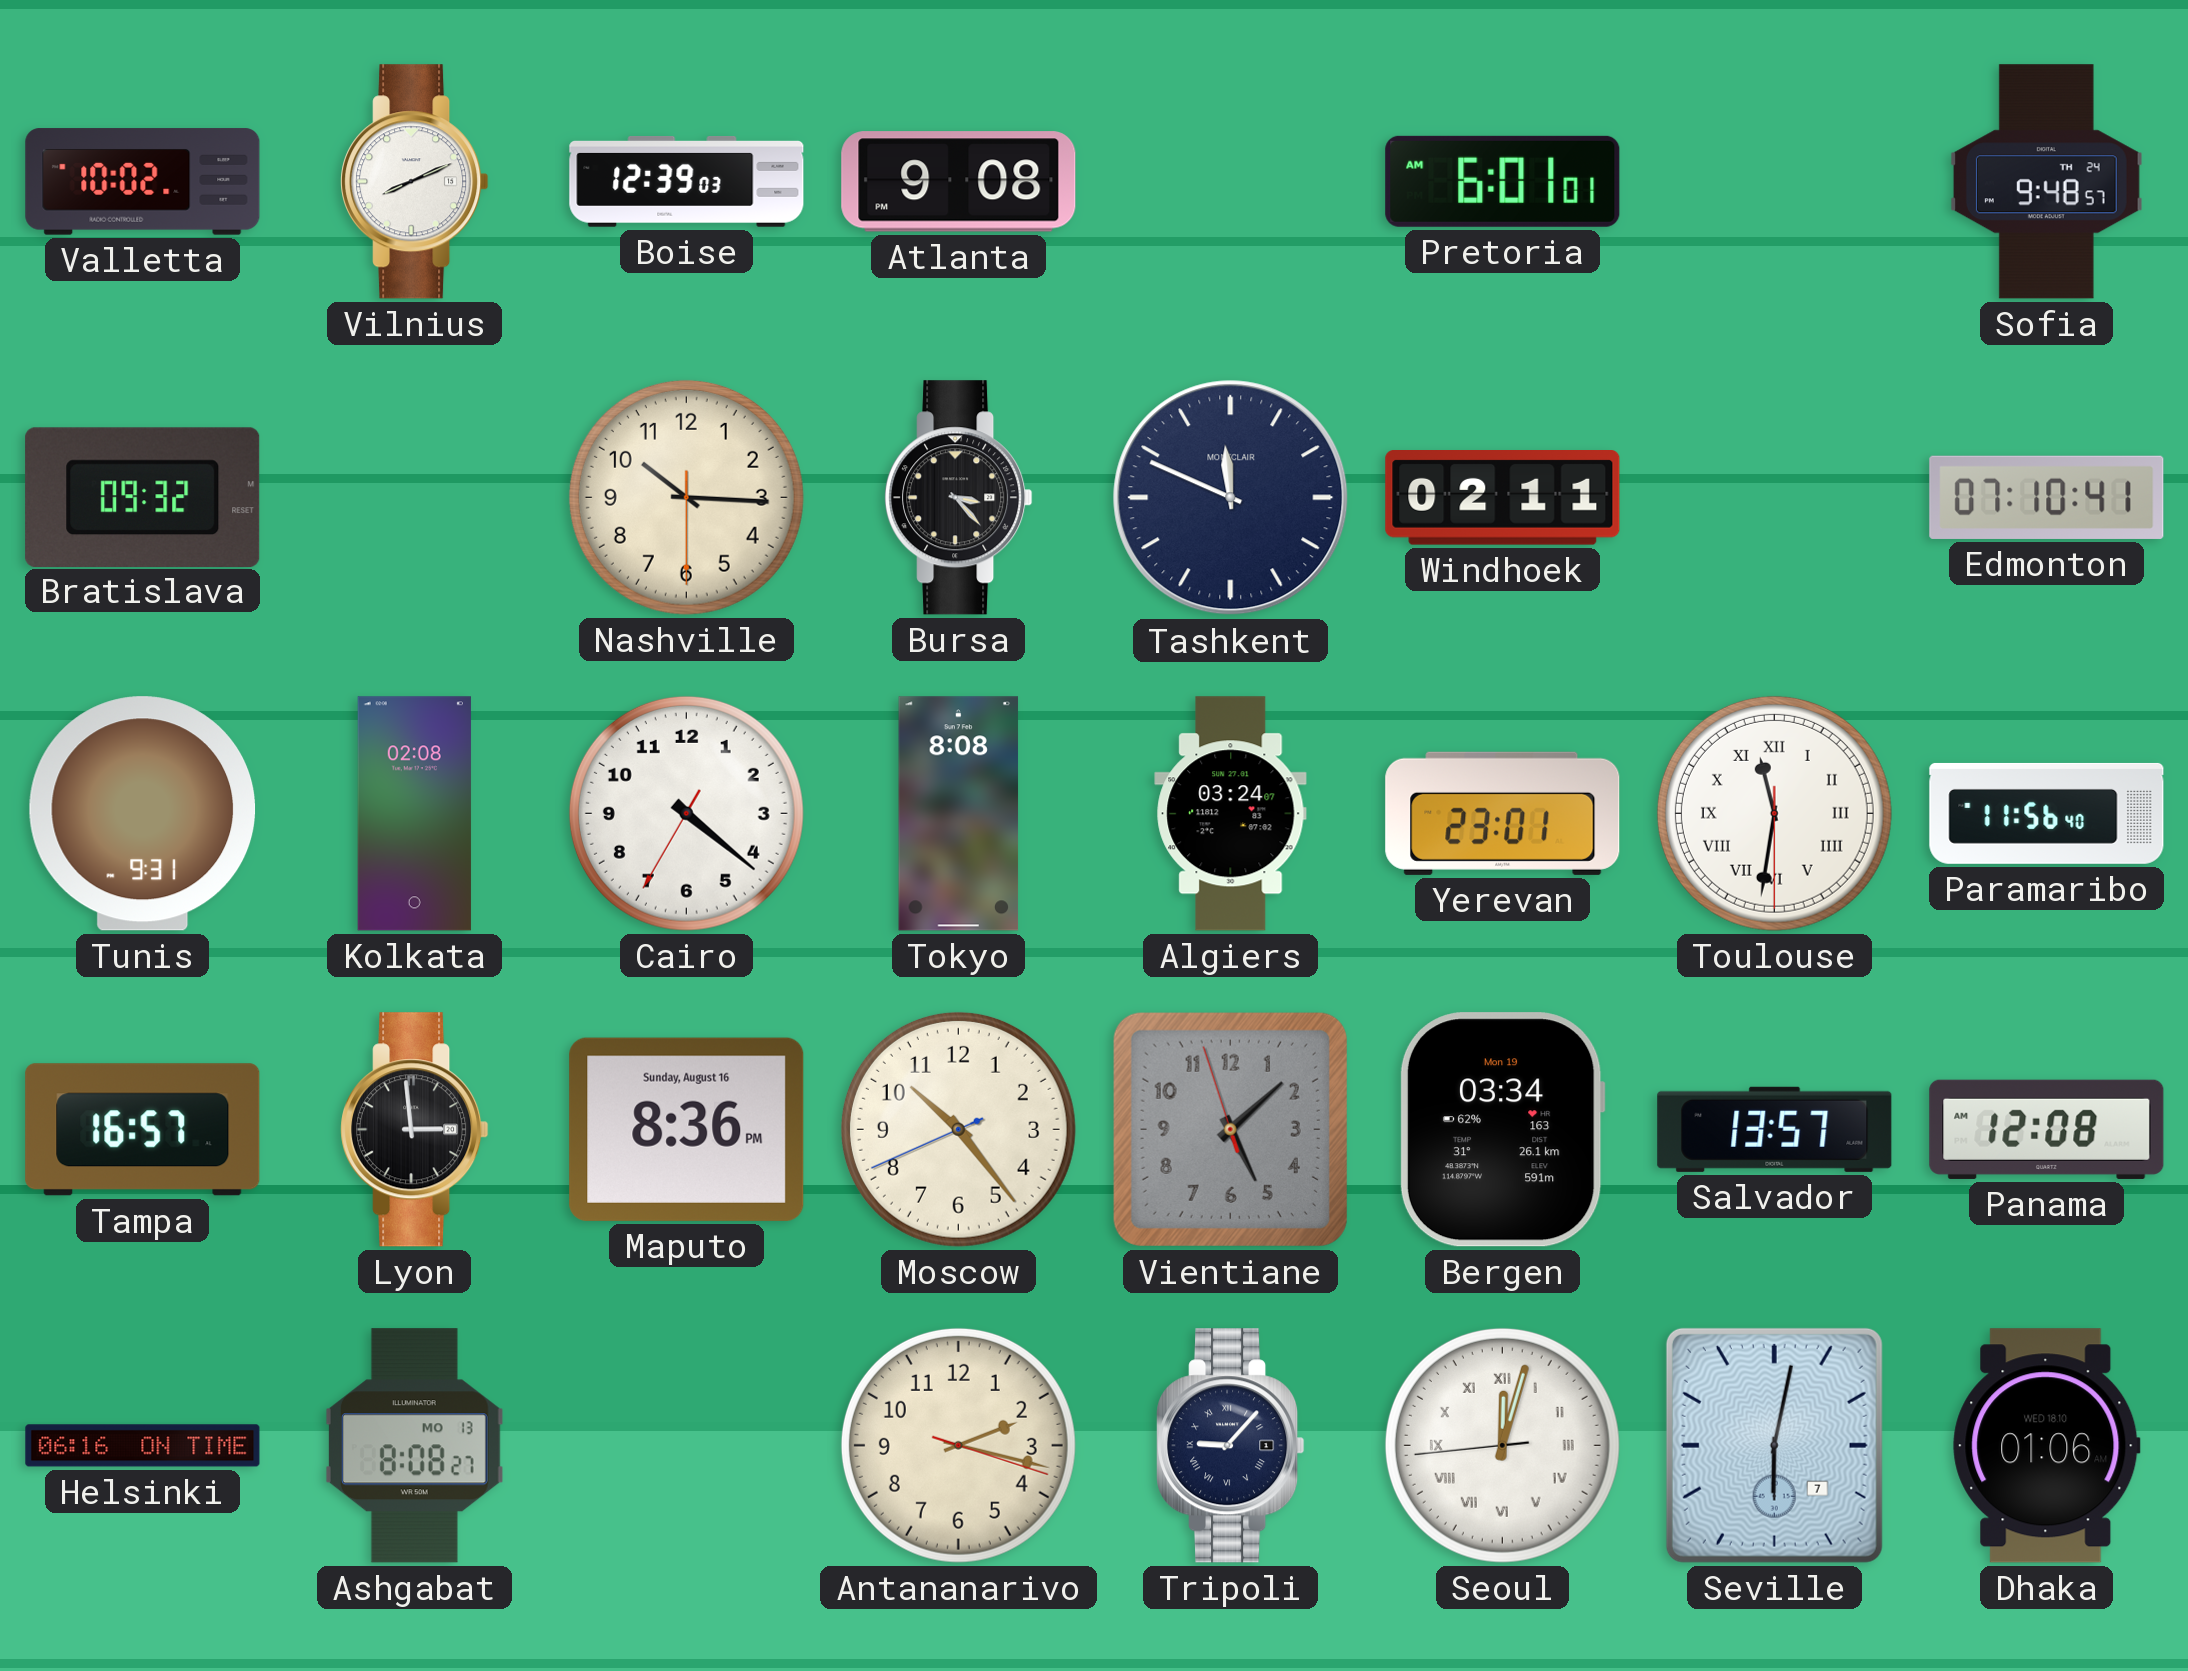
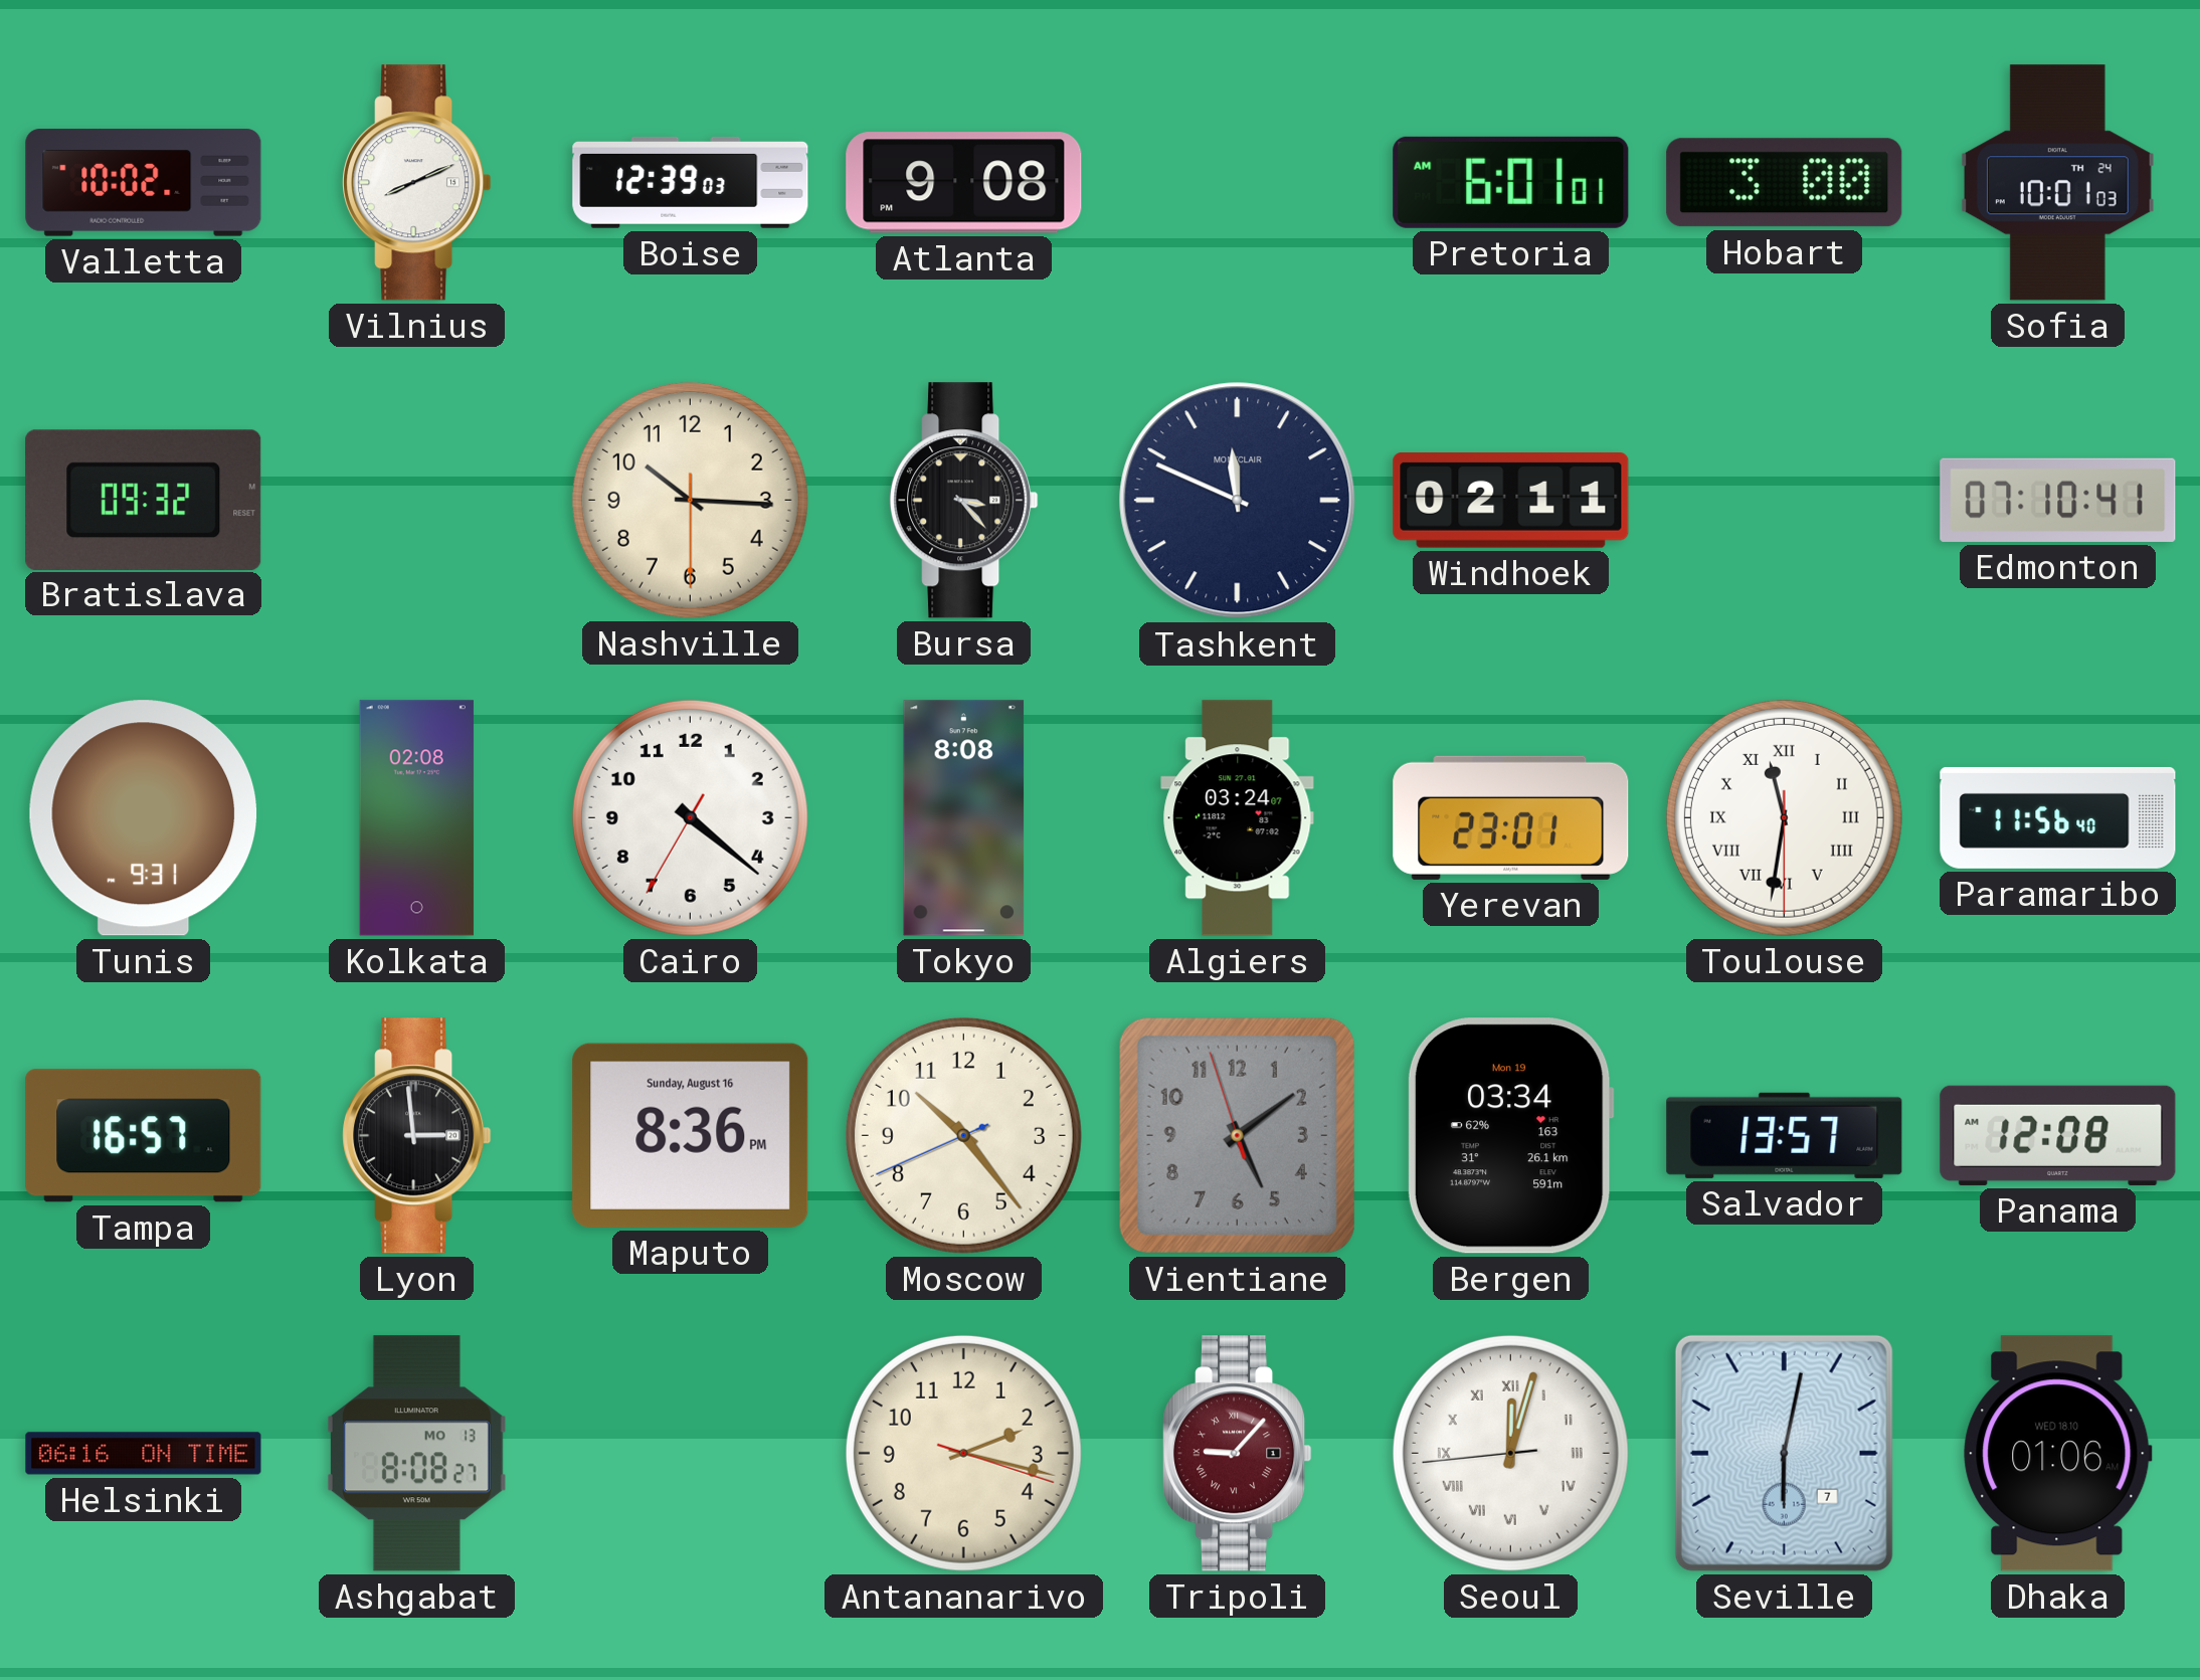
Hobart: none -> 3:00 (1785, 183)
Sofia: 9:48 -> 10:01 (2057, 183)
Vientiane: 5:07 -> 5:08 (1237, 1135)
Tripoli dial: navy -> burgundy (1238, 1454)
